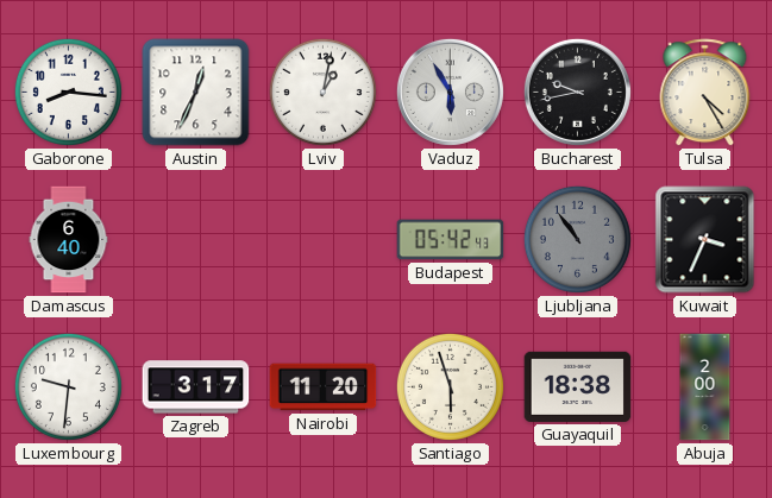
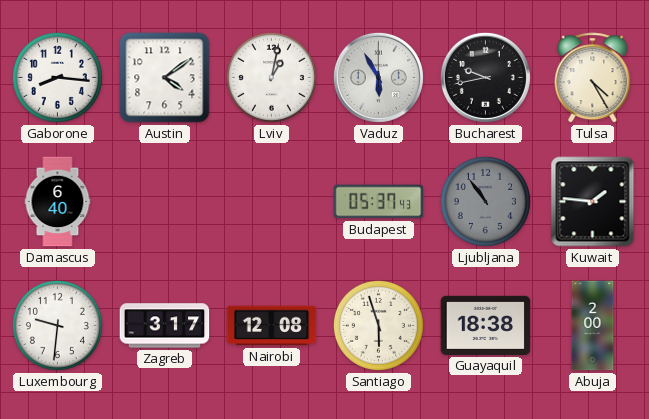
Austin: 12:34 -> 4:09 (165, 78)
Budapest: 05:42 -> 05:37 (379, 202)
Kuwait: 3:34 -> 1:46 (593, 202)
Nairobi: 11:20 -> 12:08 (272, 326)
